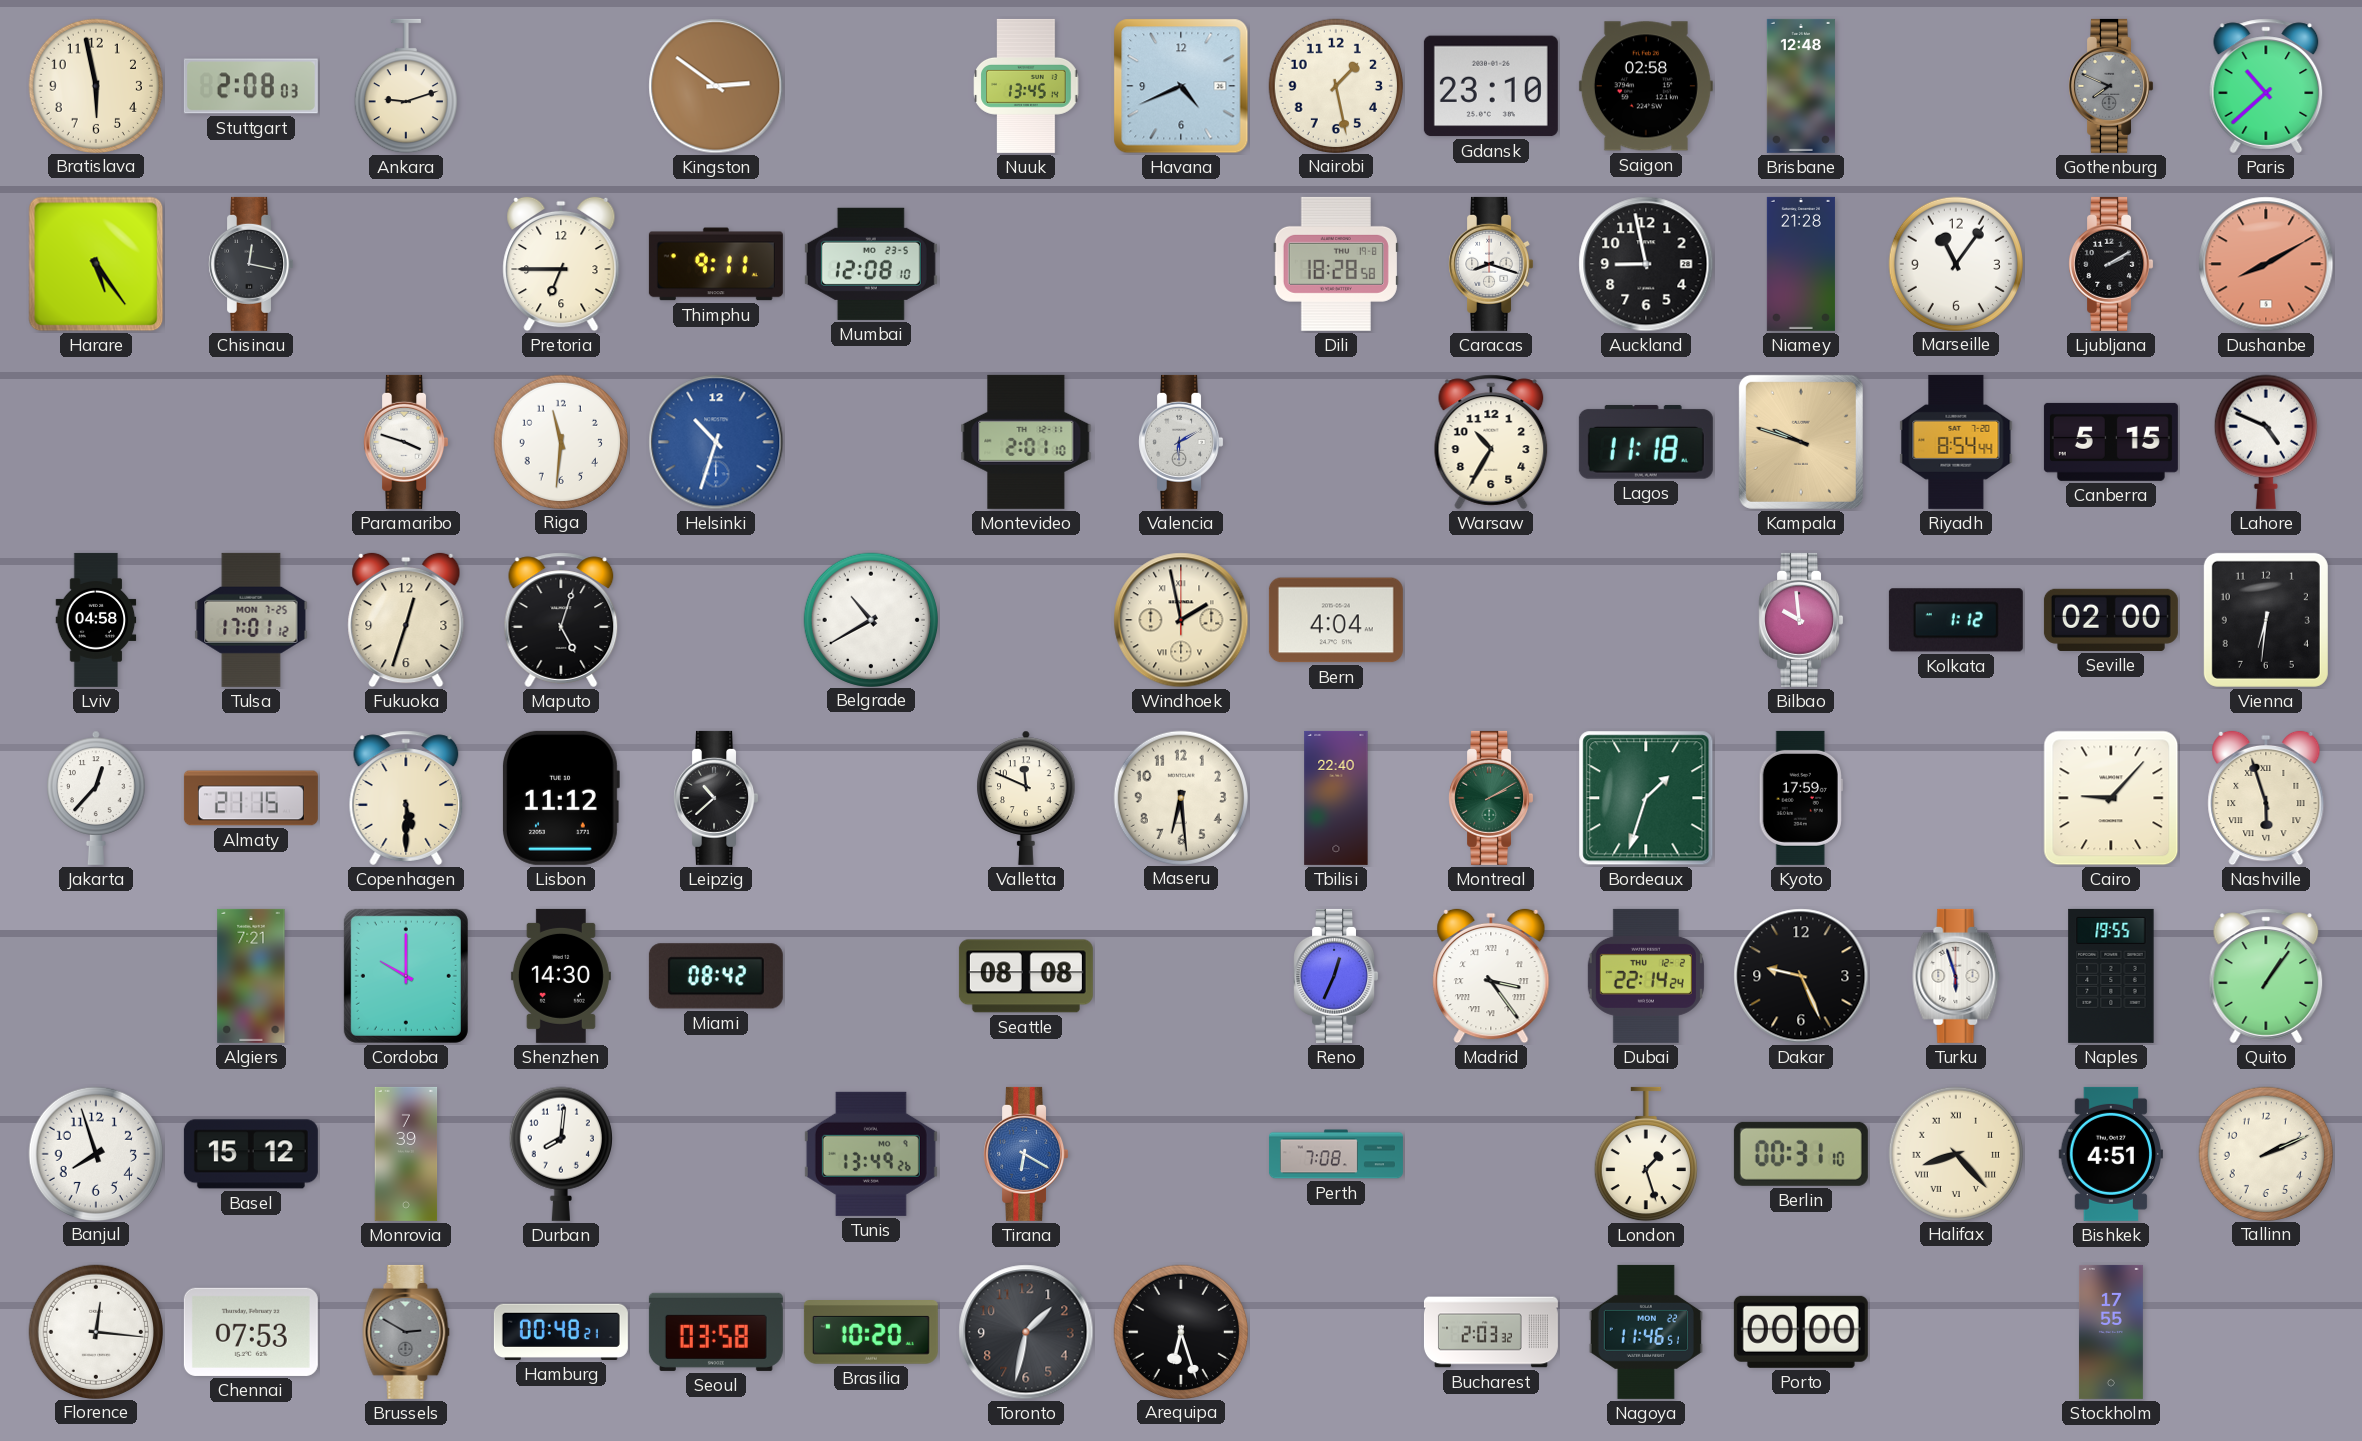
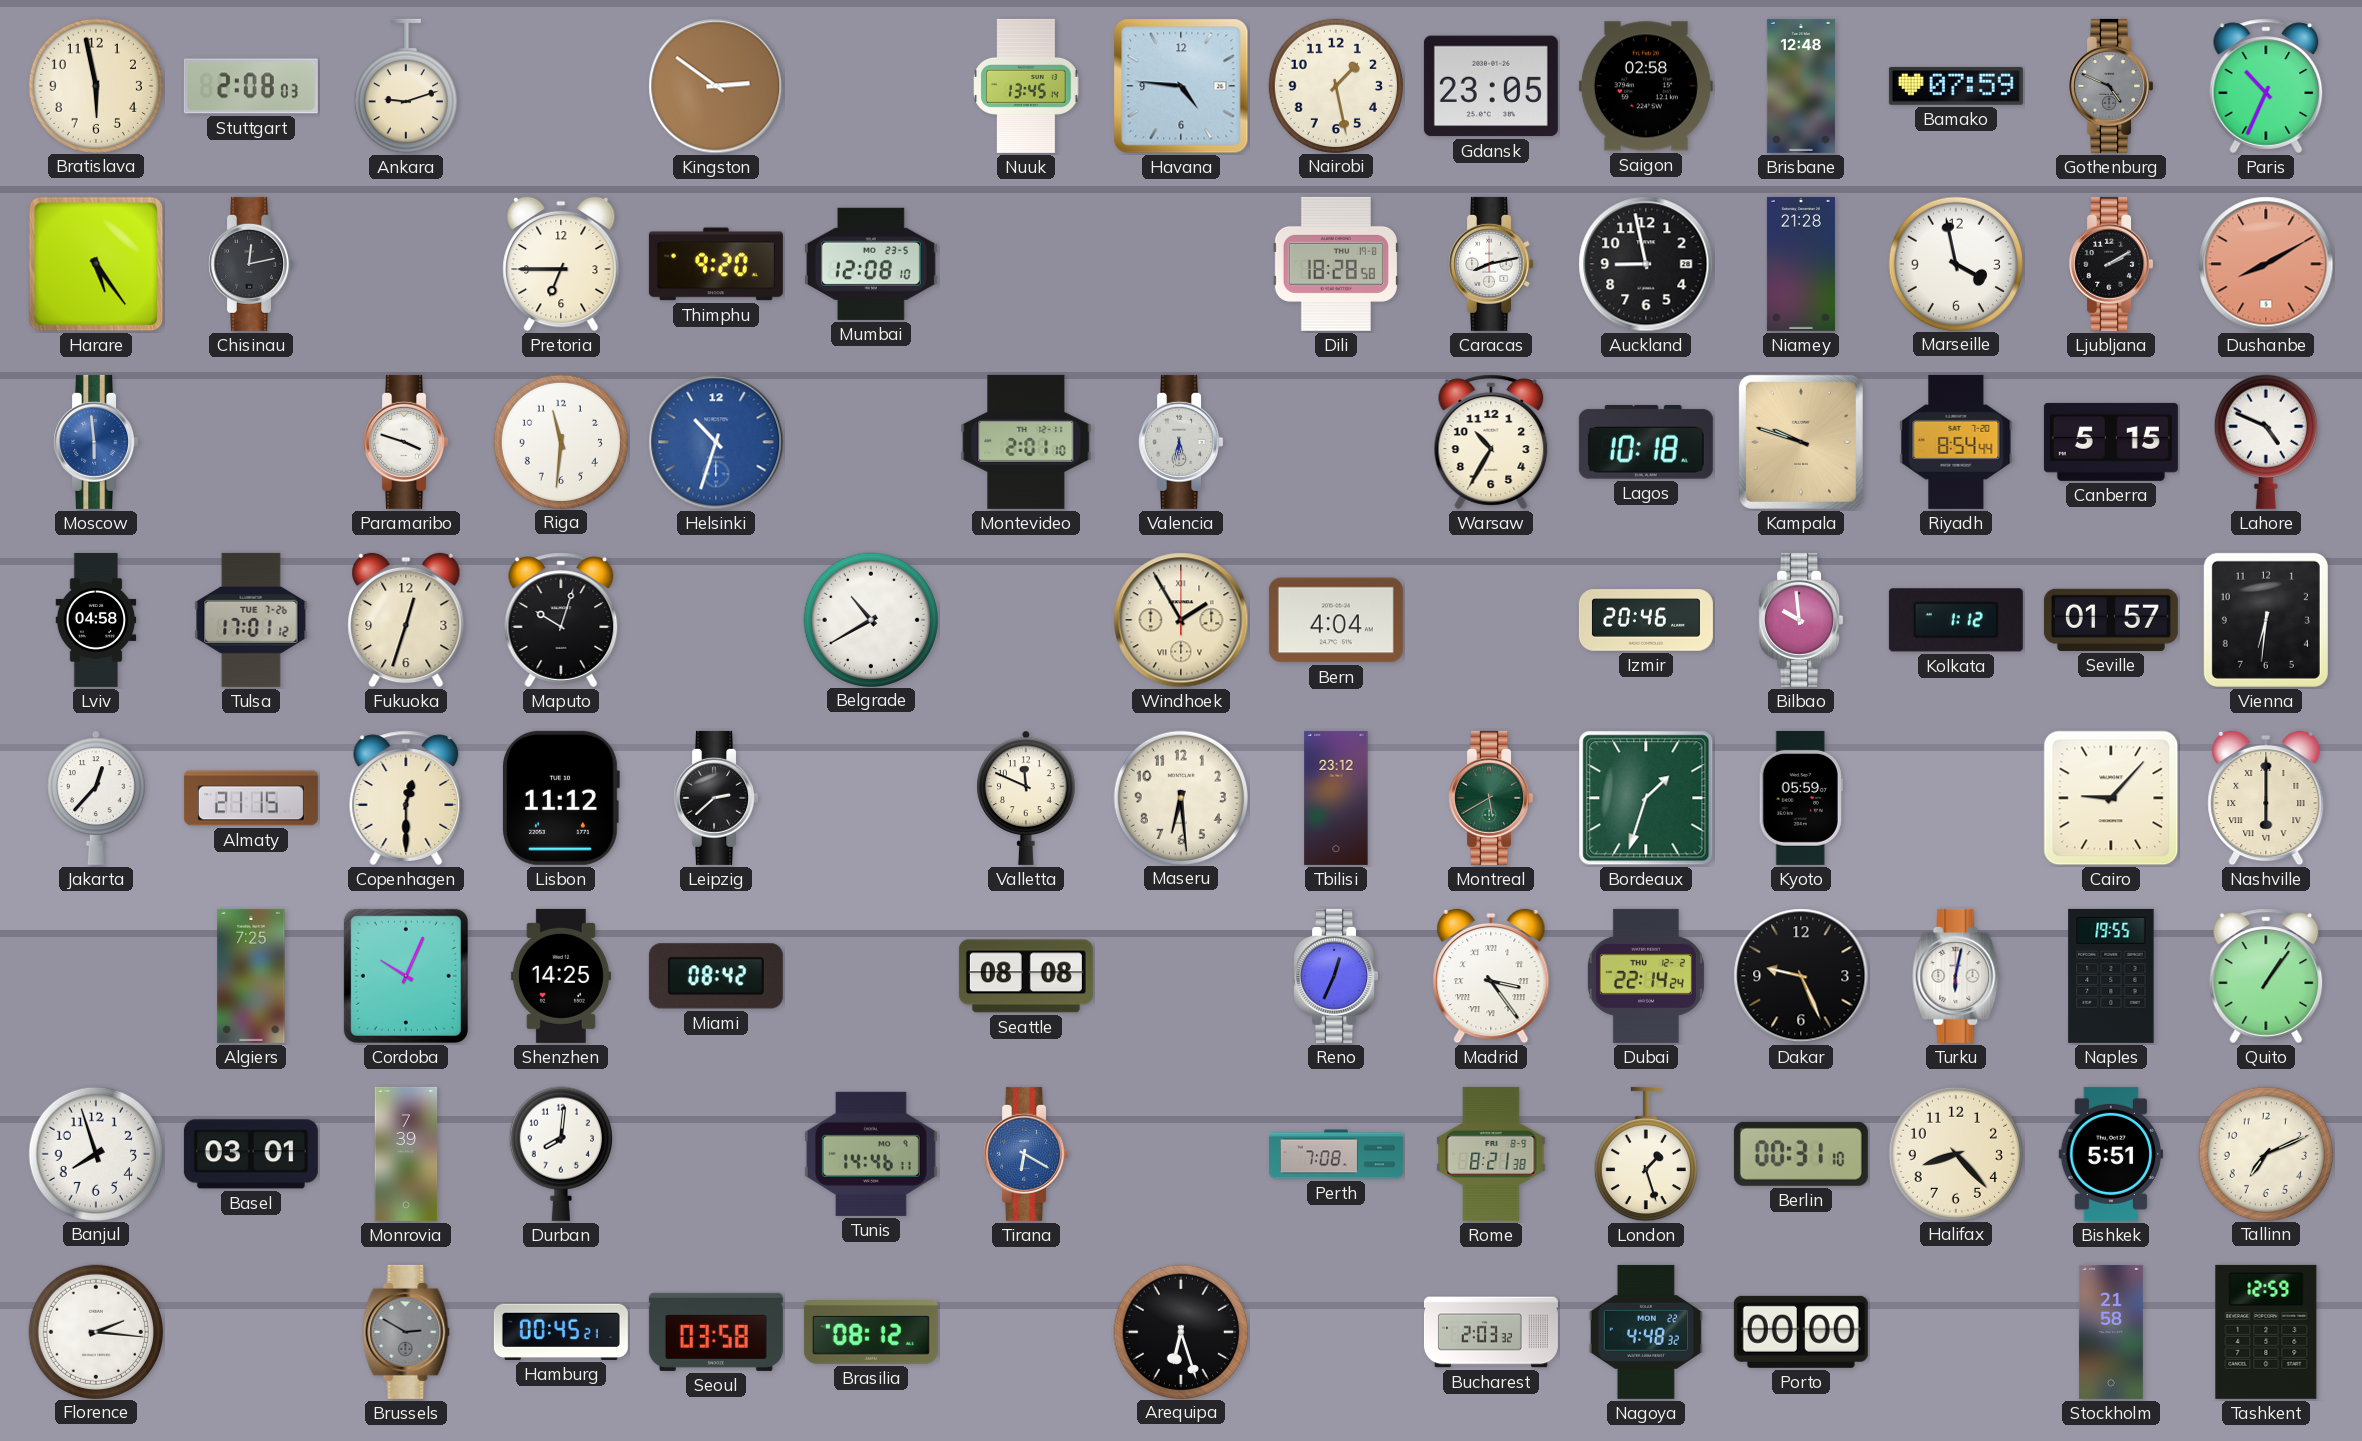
Havana: 4:41 -> 4:46 (1181, 86)
Gdansk: 23:10 -> 23:05 (1491, 86)
Bamako: none -> 07:59 (1956, 86)
Gothenburg: 7:49 -> 4:49 (2111, 86)
Paris: 10:38 -> 10:34 (2266, 86)
Chisinau: 12:17 -> 12:13 (251, 264)
Thimphu: 9:11 -> 9:20 (716, 264)
Caracas: 8:18 -> 8:13 (1491, 264)
Marseille: 11:06 -> 3:58 (1955, 263)
Moscow: none -> 5:59 (96, 442)
Valencia: 6:10 -> 5:32 (1181, 442)
Lagos: 11:18 -> 10:18 (1646, 442)
Tulsa date: MON 7-25 -> TUE 7-26 (251, 620)
Maputo: 5:03 -> 10:03 (561, 620)
Windhoek: 1:58 -> 1:55 (1181, 620)
Izmir: none -> 20:46 (1646, 620)
Seville: 02:00 -> 01:57 (2111, 620)
Copenhagen: 5:30 -> 12:30 (406, 798)
Leipzig: 10:38 -> 2:38 (716, 798)
Tbilisi: 22:40 -> 23:12 (1336, 798)
Montreal: 2:10 -> 5:40 (1491, 798)
Kyoto: 17:59 -> 05:59 (1801, 798)
Nashville: 5:57 -> 6:00 (2266, 798)
Algiers: 7:21 -> 7:25 (251, 976)
Cordoba: 10:00 -> 10:04 (406, 976)
Shenzhen: 14:30 -> 14:25 (561, 976)
Turku: 5:57 -> 6:02 (1956, 976)
Basel: 15:12 -> 03:01 (251, 1154)
Tunis: 13:49 -> 14:46 (871, 1154)
Rome: none -> 8:21 (1491, 1154)
Halifax numerals: Roman -> Arabic (1955, 1153)
Bishkek: 4:51 -> 5:51 (2110, 1154)
Tallinn: 2:11 -> 7:11 (2265, 1153)
Florence: 12:16 -> 2:16 (95, 1331)
Chennai: 07:53 -> none (251, 1332)
Hamburg: 00:48 -> 00:45 (561, 1332)
Brasilia: 10:20 -> 08:12 (871, 1333)
Toronto: 1:32 -> none (1026, 1332)
Nagoya: 11:46 -> 4:48 (1646, 1332)
Stockholm: 17:55 -> 21:58 (2111, 1332)
Tashkent: none -> 12:59 (2266, 1332)
